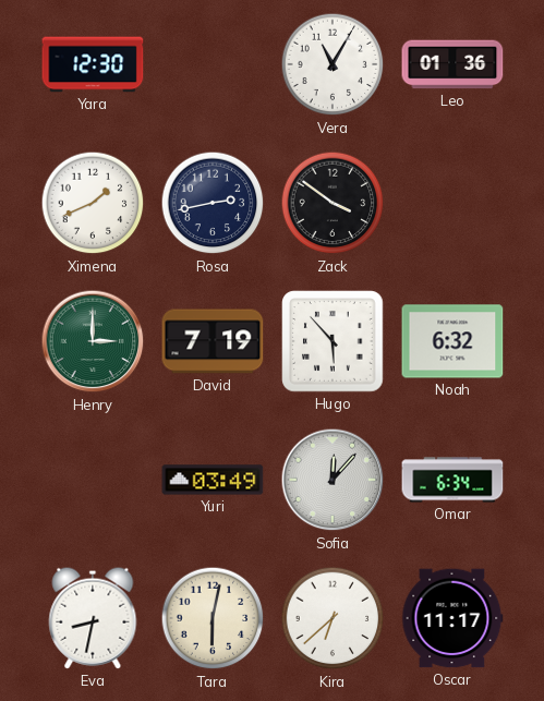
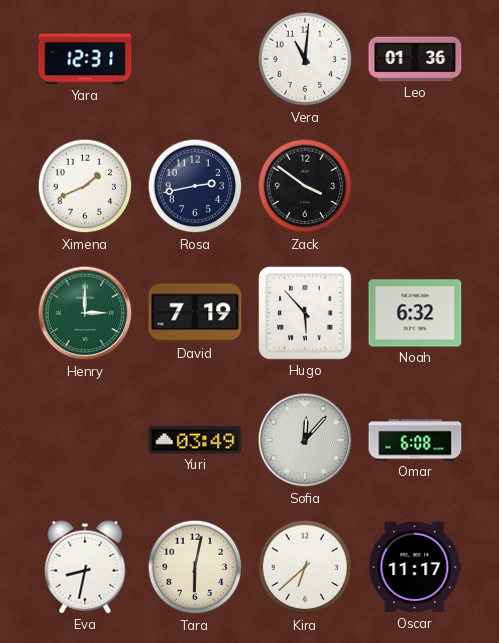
Yara: 12:30 -> 12:31 (85, 59)
Vera: 11:05 -> 11:01 (305, 59)
Omar: 6:34 -> 6:08 (415, 440)
